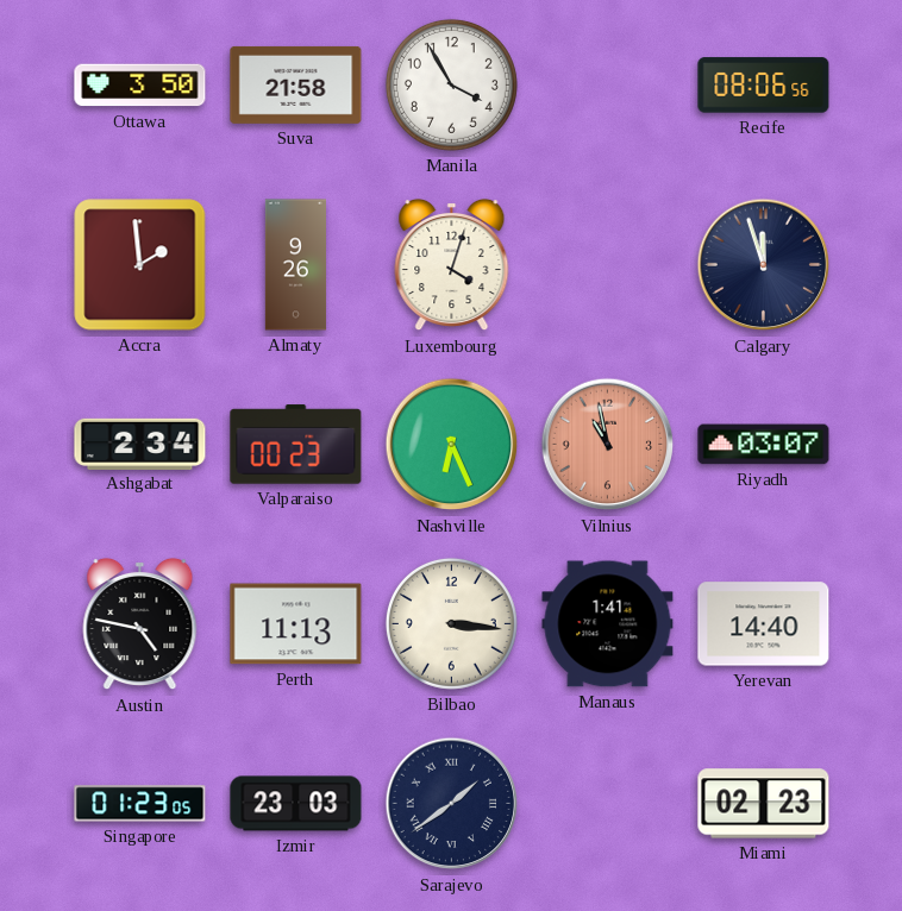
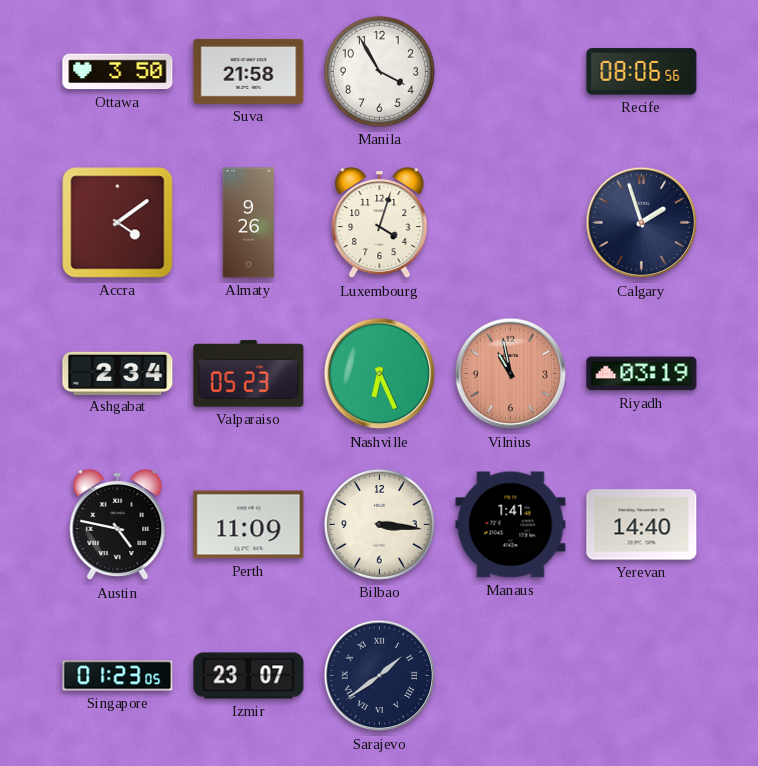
Accra: 1:59 -> 4:09 (118, 223)
Calgary: 11:57 -> 1:57 (642, 223)
Valparaiso: 00:23 -> 05:23 (249, 374)
Riyadh: 03:07 -> 03:19 (642, 374)
Perth: 11:13 -> 11:09 (249, 525)
Izmir: 23:03 -> 23:07 (249, 676)
Miami: 02:23 -> none (764, 804)
